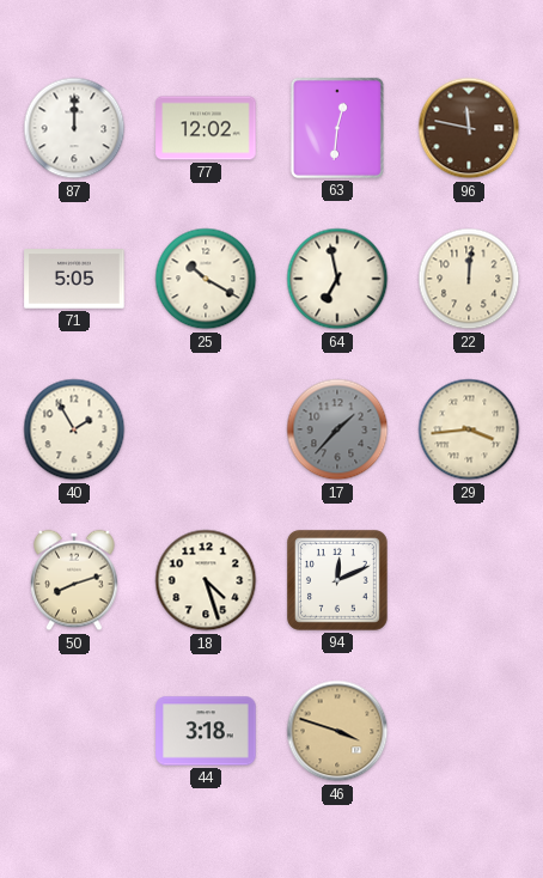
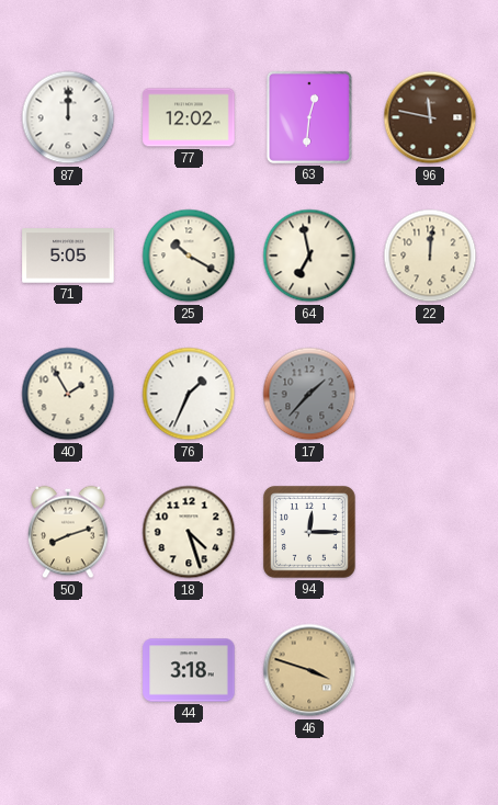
76: none -> 1:34 (189, 394)
29: 3:44 -> none (469, 429)
94: 12:11 -> 12:15 (309, 532)
